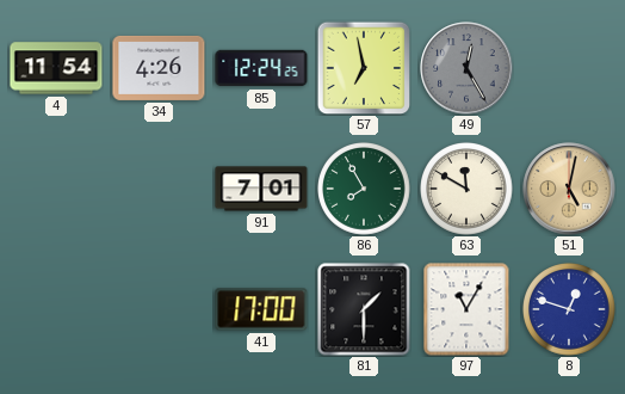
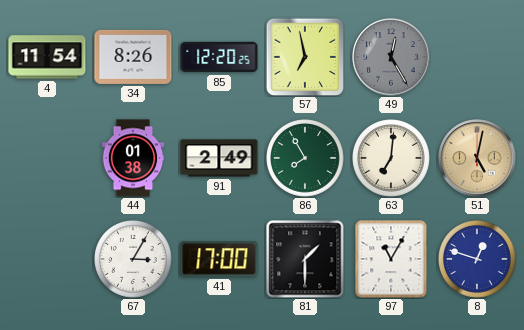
34: 4:26 -> 8:26 (133, 57)
85: 12:24 -> 12:20 (219, 57)
44: none -> 01:38 (133, 158)
91: 7:01 -> 2:49 (219, 158)
63: 11:50 -> 7:01 (392, 159)
67: none -> 3:05 (134, 260)
